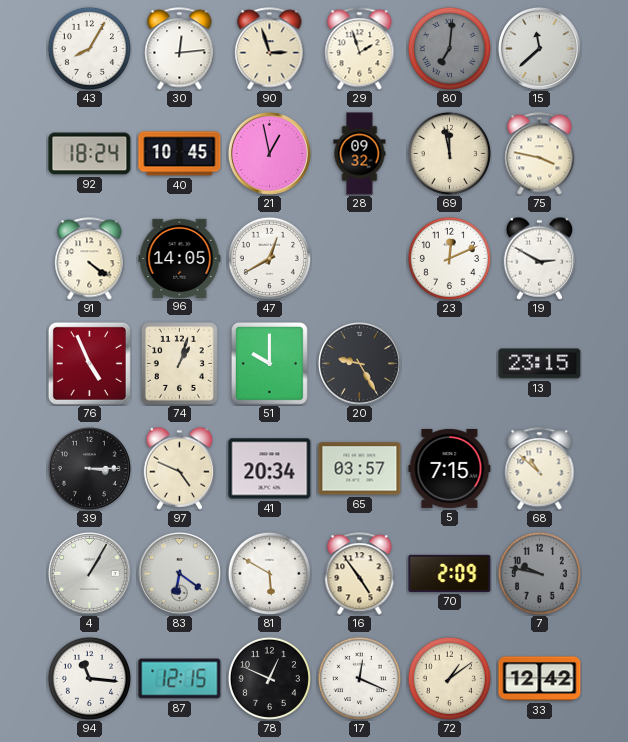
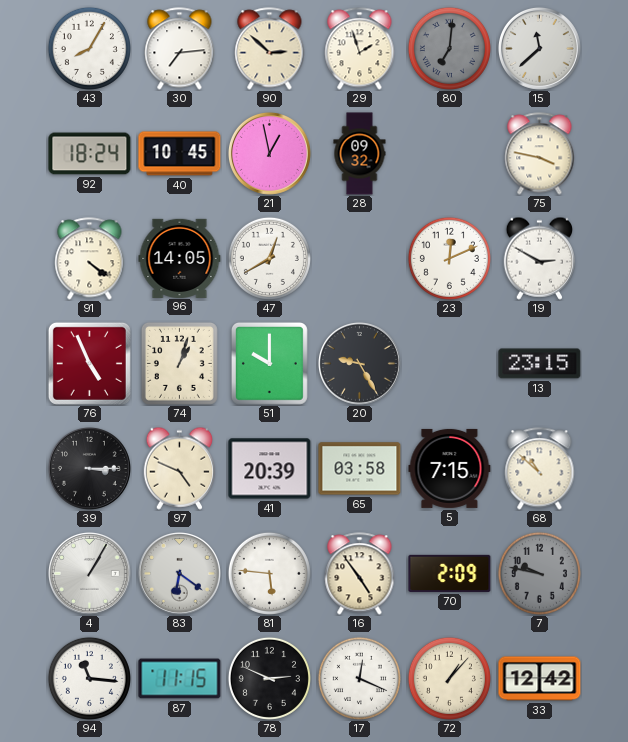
30: 12:14 -> 7:14 (180, 49)
90: 2:57 -> 2:52 (270, 49)
69: 11:58 -> none (449, 153)
41: 20:34 -> 20:39 (270, 469)
65: 03:57 -> 03:58 (360, 469)
81: 5:50 -> 5:46 (269, 573)
87: 12:15 -> 11:15 (180, 679)
78: 12:49 -> 2:49 (269, 678)
72: 1:09 -> 1:07 (449, 678)
